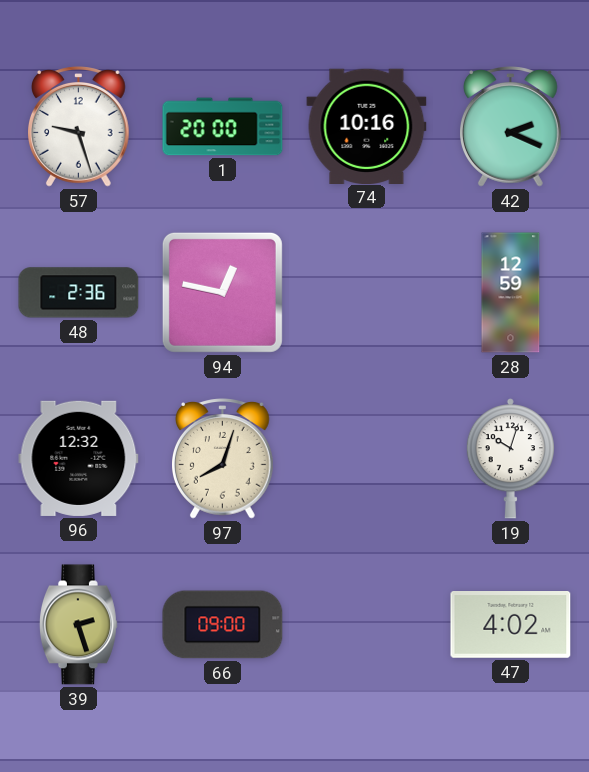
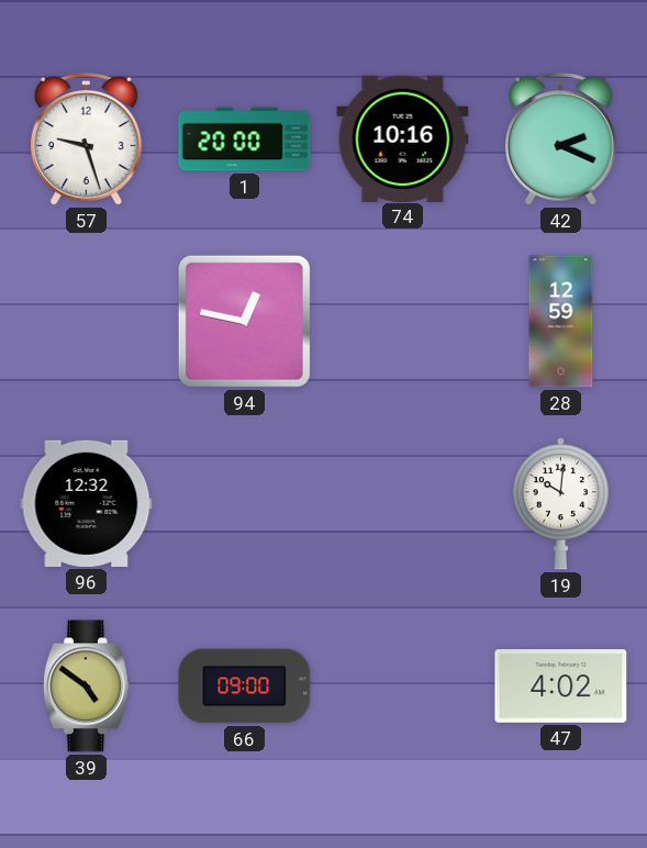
48: 2:36 -> none (79, 293)
97: 8:03 -> none (223, 459)
19: 10:03 -> 10:01 (560, 504)
39: 2:27 -> 4:51 (86, 687)
